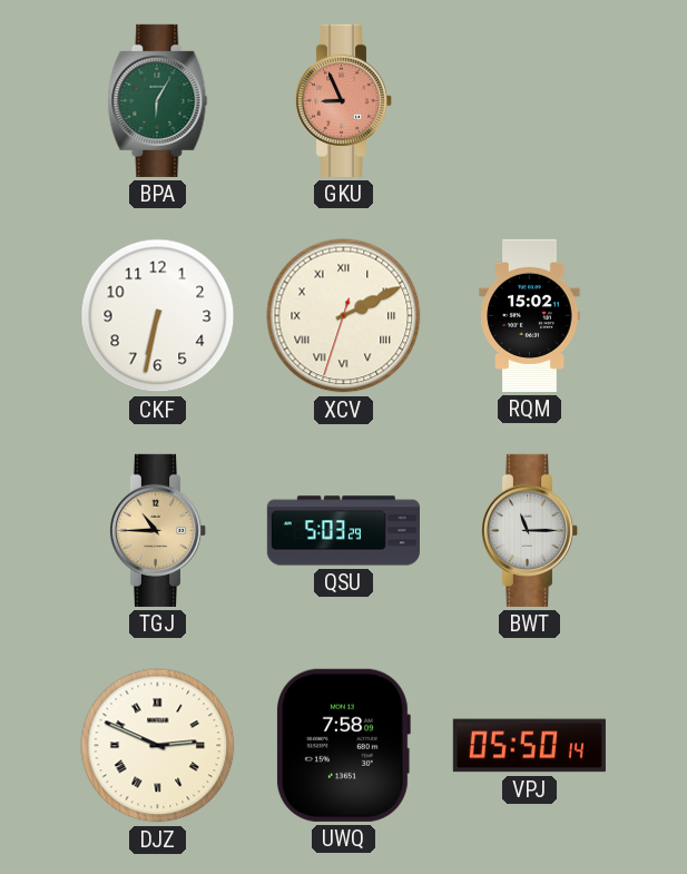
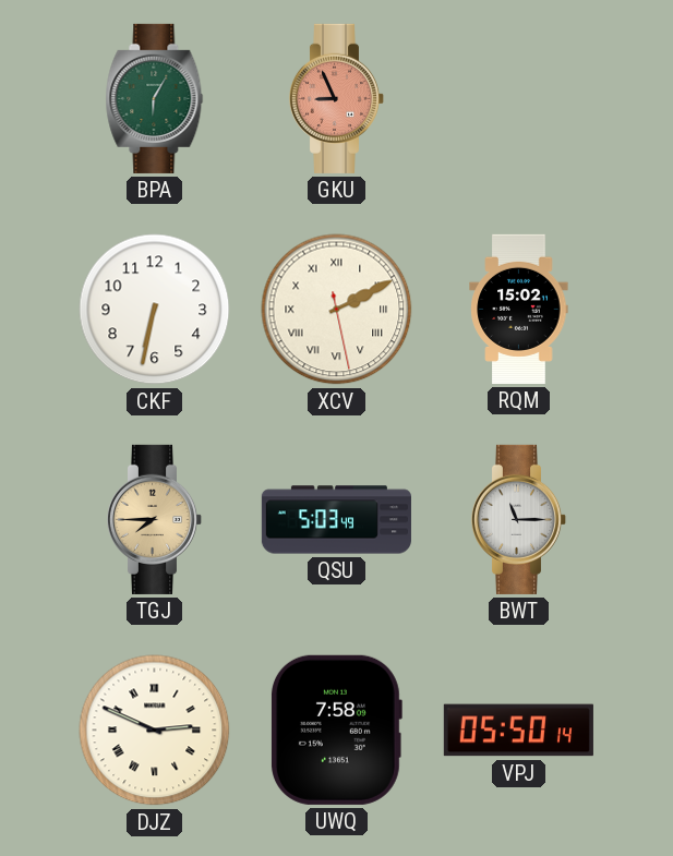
XCV: 2:10:33 -> 2:10:28 (337, 310)
TGJ: 10:45 -> 7:45 (155, 519)
QSU: 5:03:29 -> 5:03:49 (336, 520)
